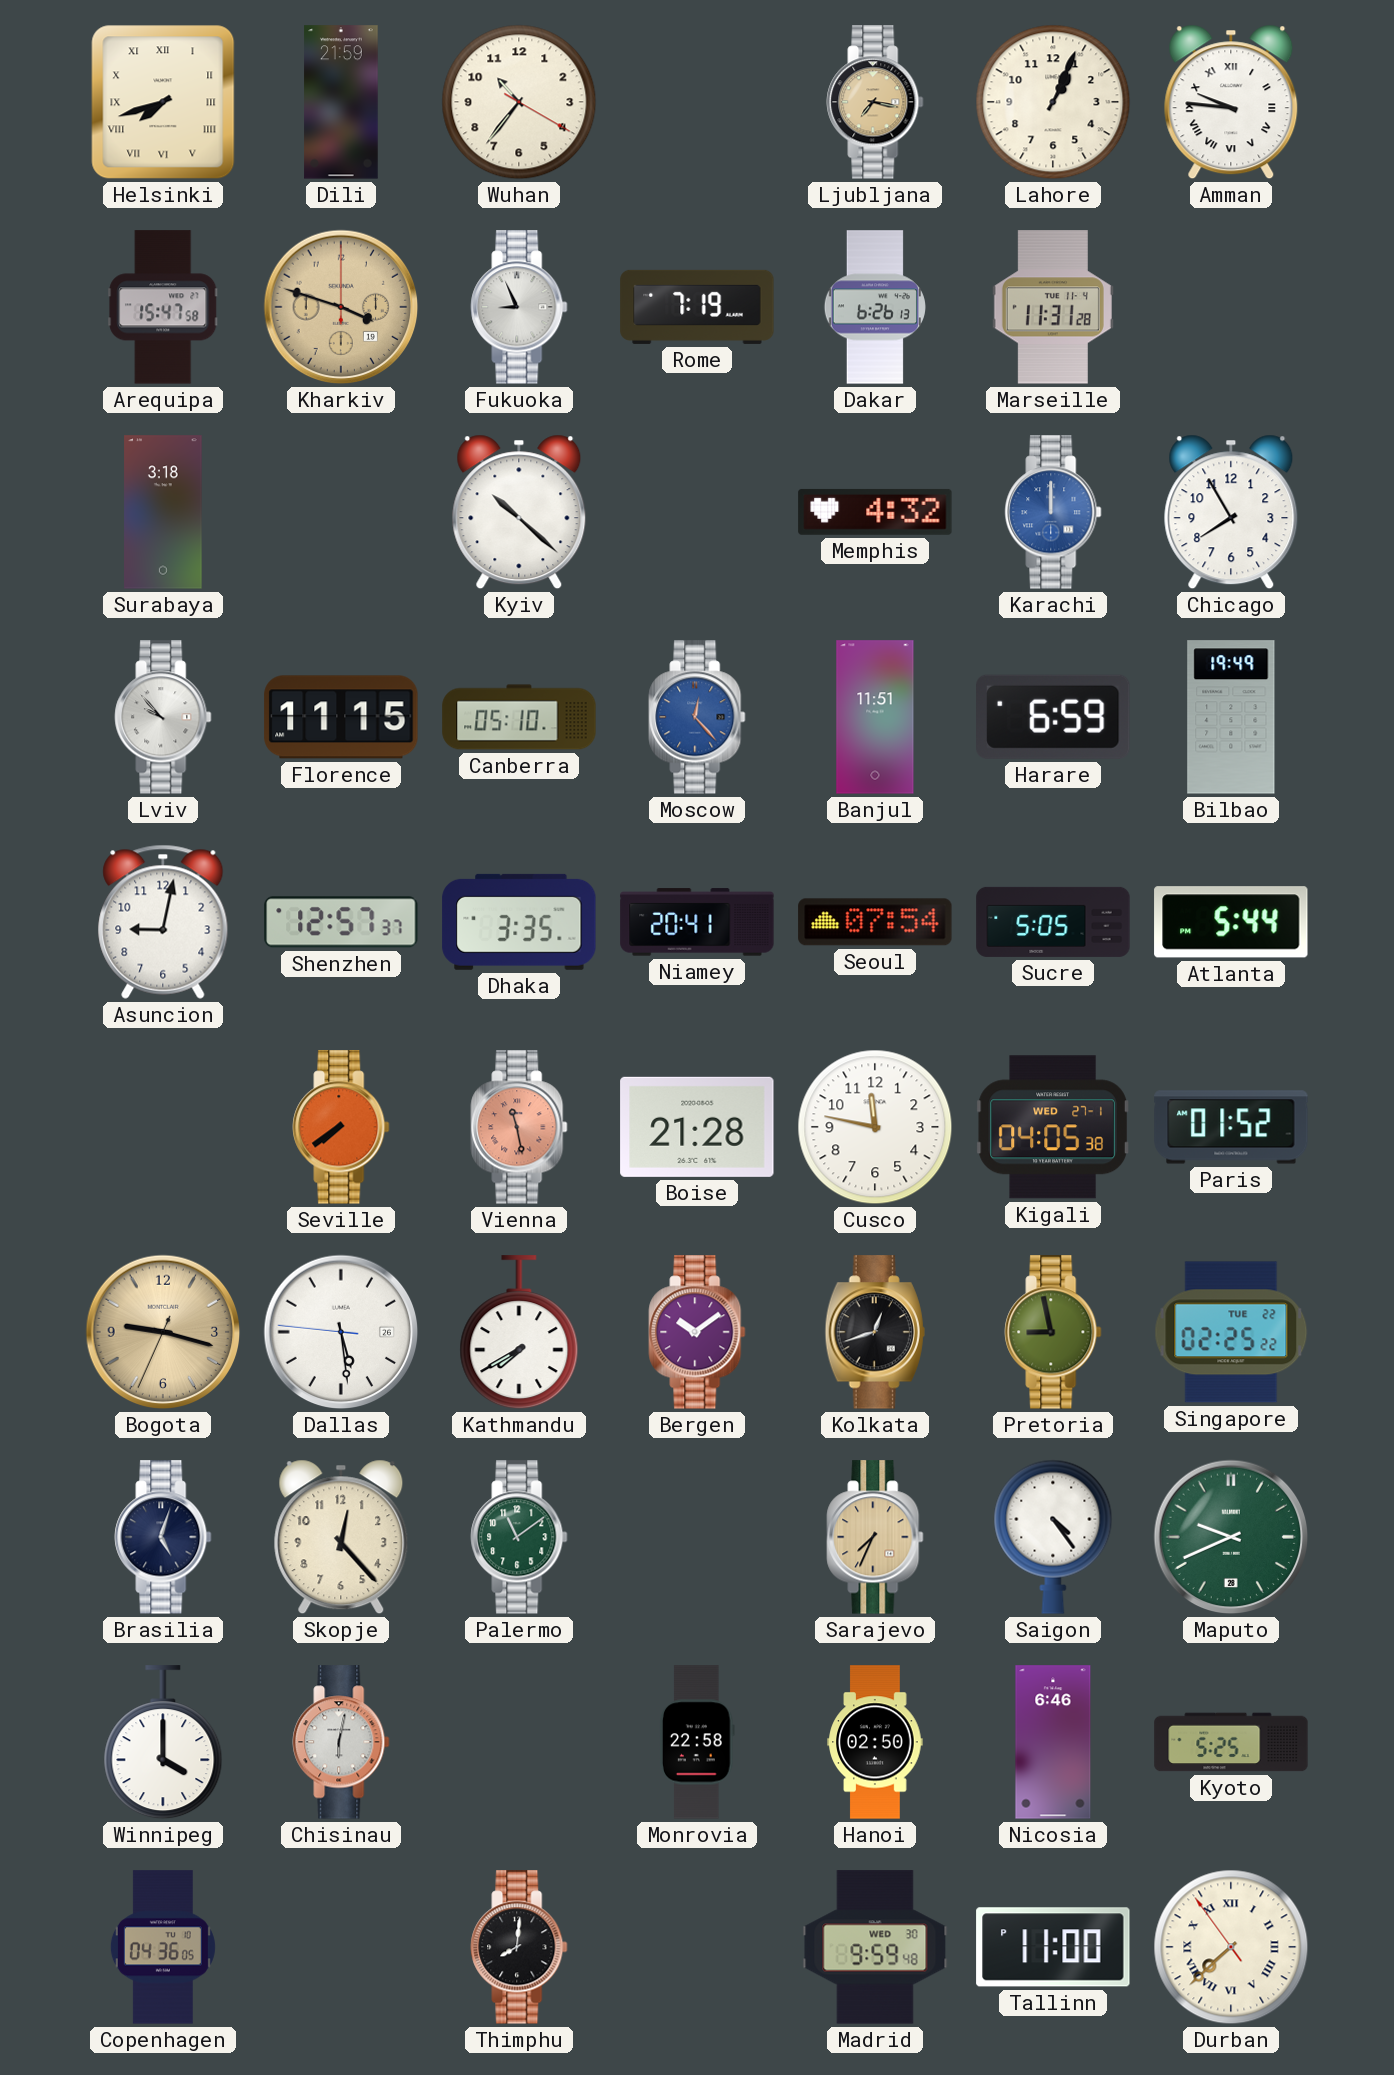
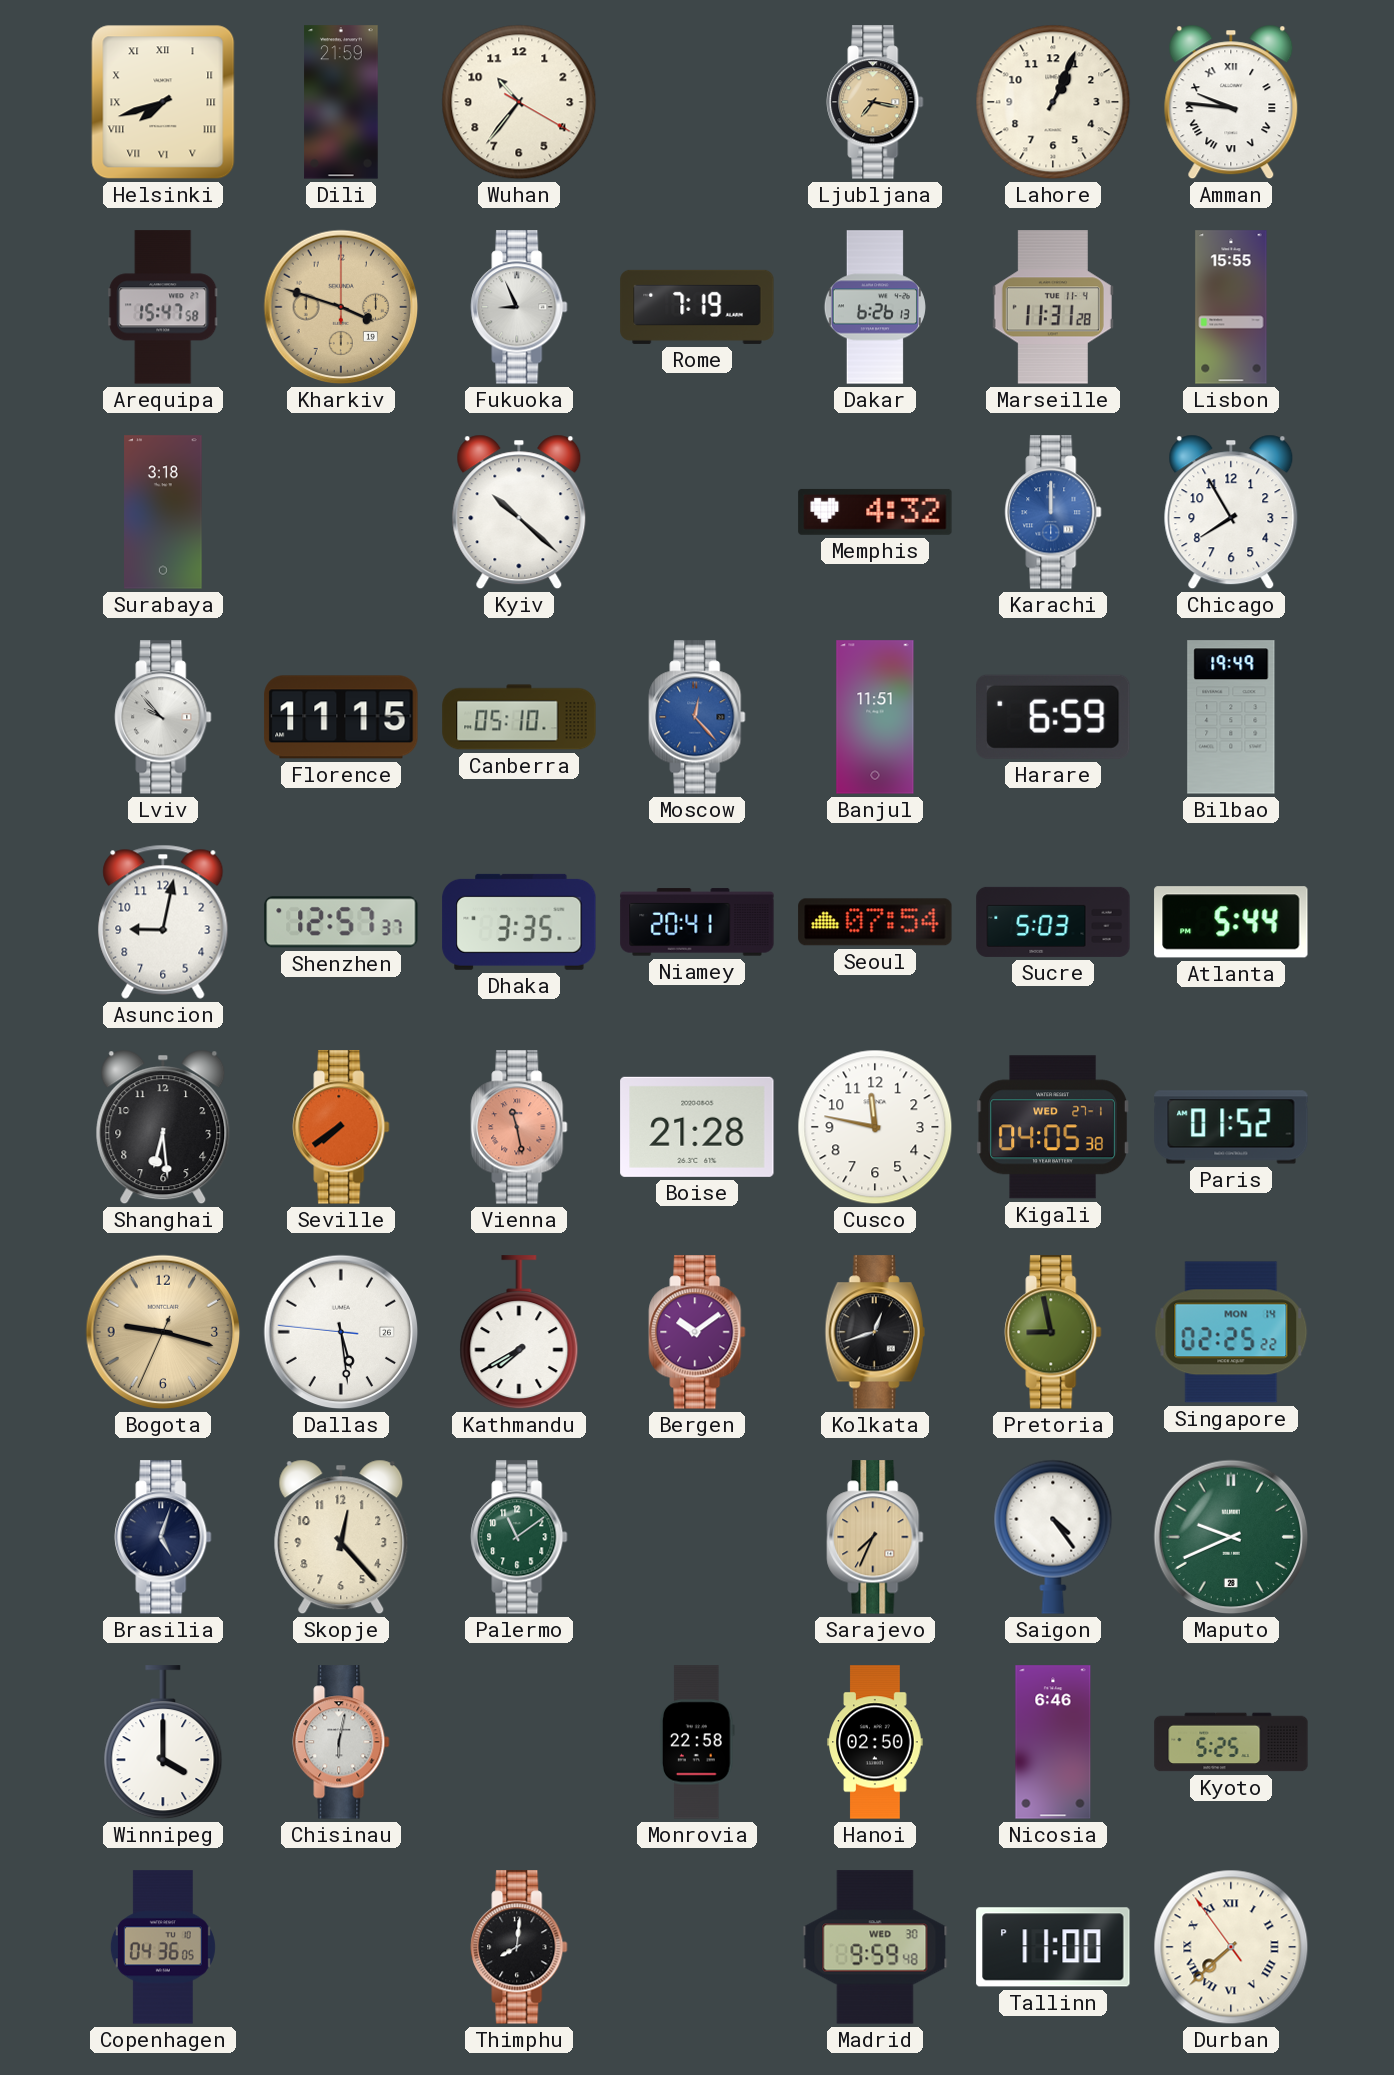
Lisbon: none -> 15:55 (1231, 307)
Sucre: 5:05 -> 5:03 (1053, 922)
Shanghai: none -> 6:29 (163, 1127)
Singapore date: TUE 22 -> MON 14 (1231, 1332)
